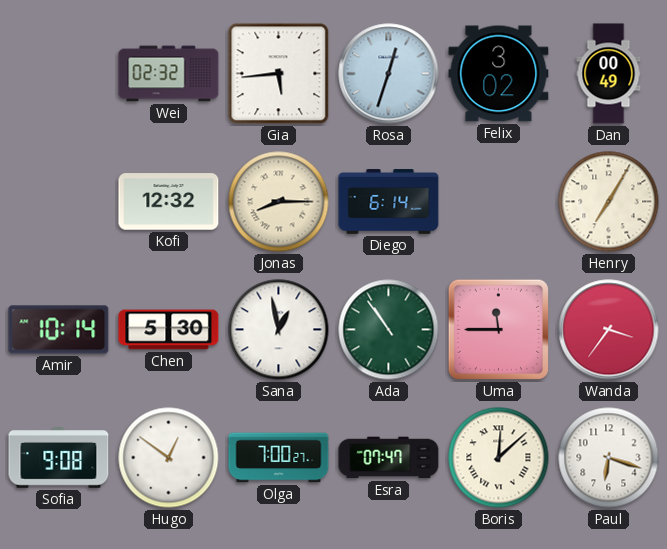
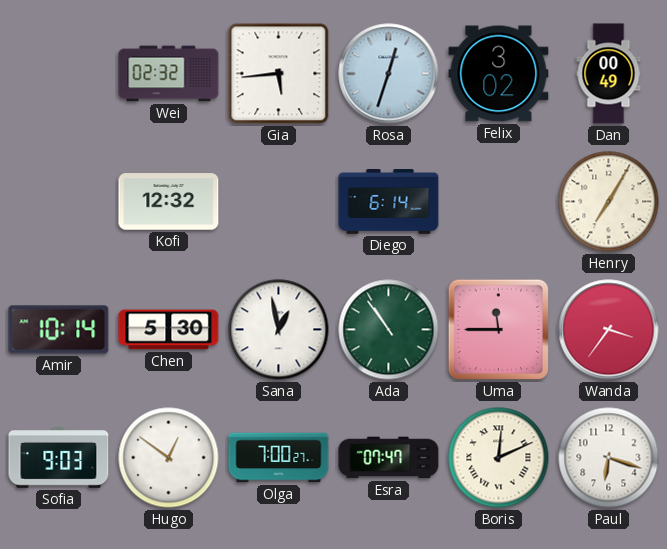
Jonas: 8:15 -> none (279, 202)
Sofia: 9:08 -> 9:03 (59, 458)
Boris: 12:08 -> 12:11 (499, 458)
